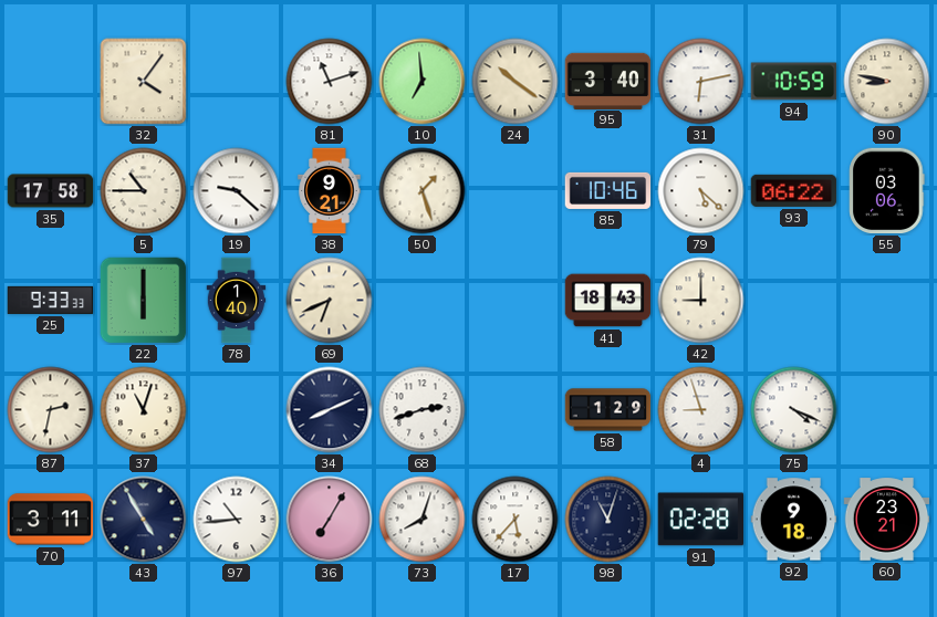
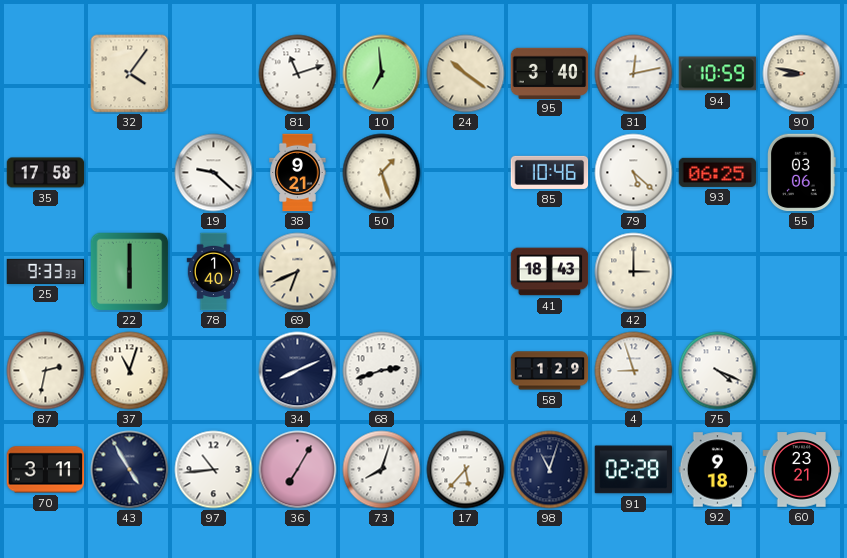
31: 6:13 -> 12:13 (634, 74)
5: 10:45 -> none (144, 191)
93: 06:22 -> 06:25 (718, 172)
42: 9:00 -> 3:00 (634, 272)
